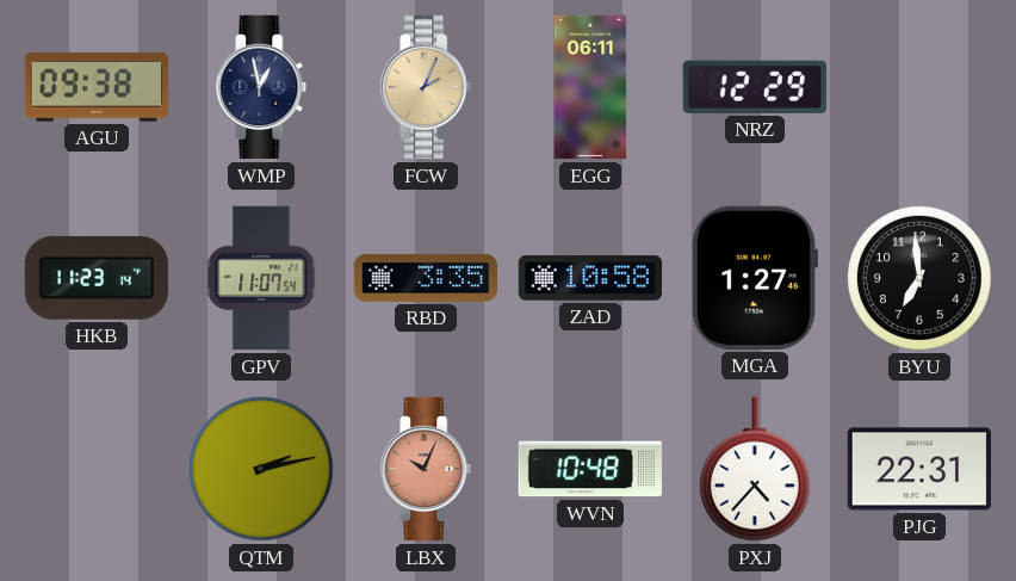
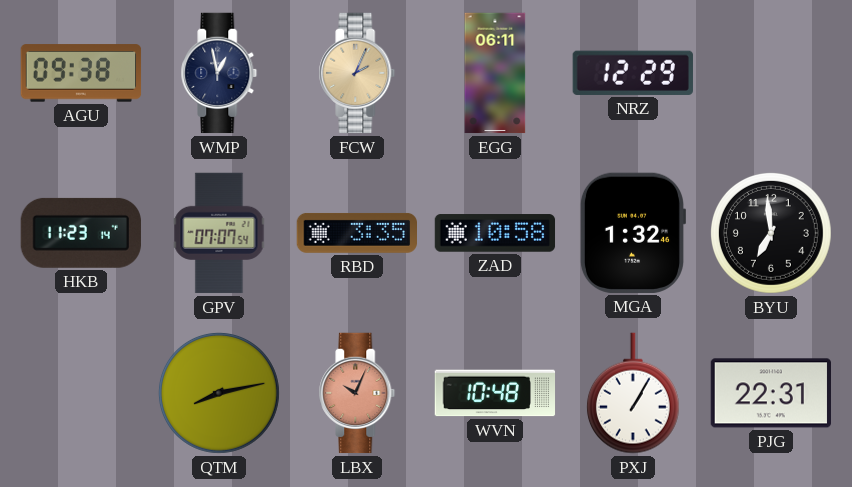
GPV: 11:07 -> 07:07 (219, 233)
MGA: 1:27 -> 1:32 (632, 233)
QTM: 2:13 -> 8:13 (219, 393)
PXJ: 4:37 -> 1:05 (633, 393)
